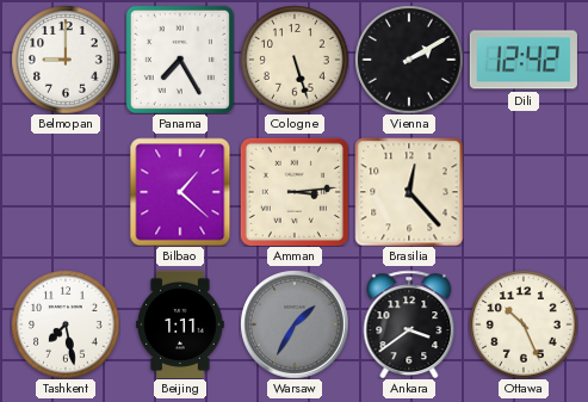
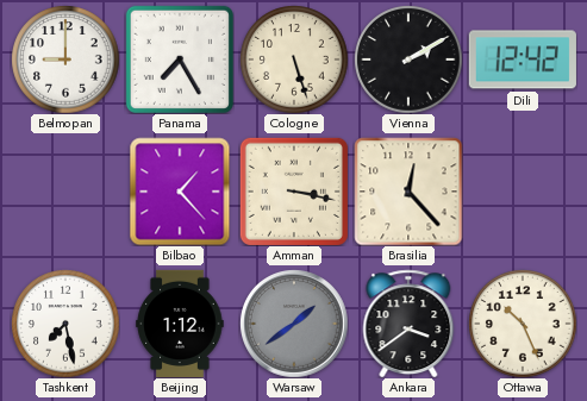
Bilbao: 1:22 -> 1:23 (180, 192)
Amman: 3:14 -> 3:17 (294, 192)
Beijing: 1:11 -> 1:12 (180, 324)
Warsaw: 1:35 -> 1:39 (294, 324)
